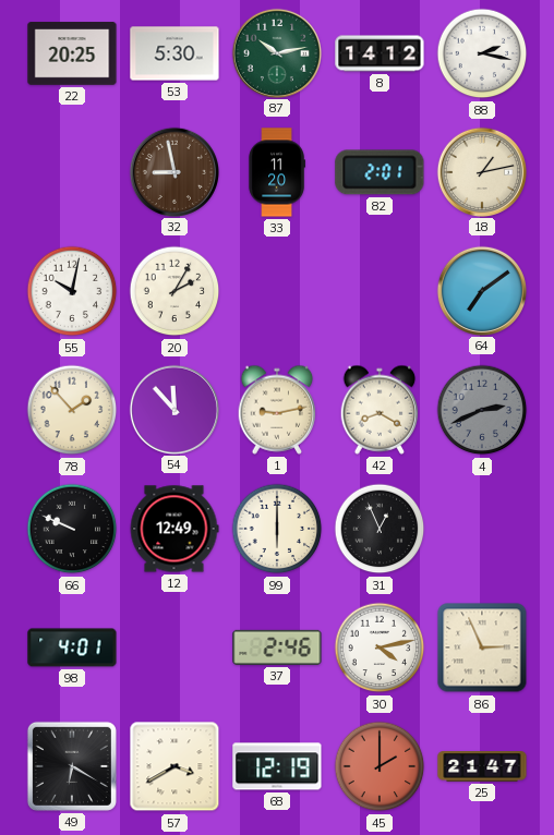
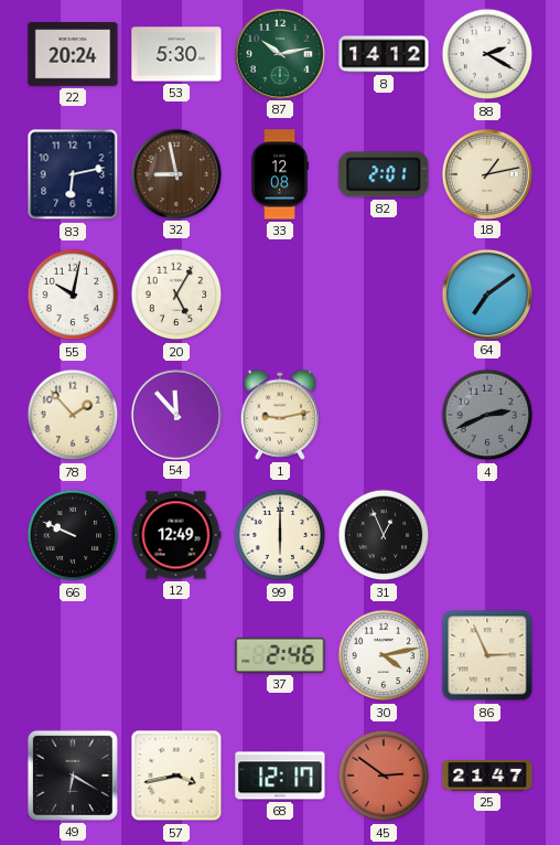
22: 20:25 -> 20:24 (73, 54)
88: 2:17 -> 2:20 (487, 54)
83: none -> 6:13 (73, 174)
33: 11:20 -> 12:08 (280, 174)
20: 2:05 -> 5:05 (176, 295)
42: 8:20 -> none (380, 410)
98: 4:01 -> none (72, 648)
57: 3:40 -> 3:43 (176, 776)
68: 12:19 -> 12:17 (280, 776)
45: 2:00 -> 2:51 (384, 776)
